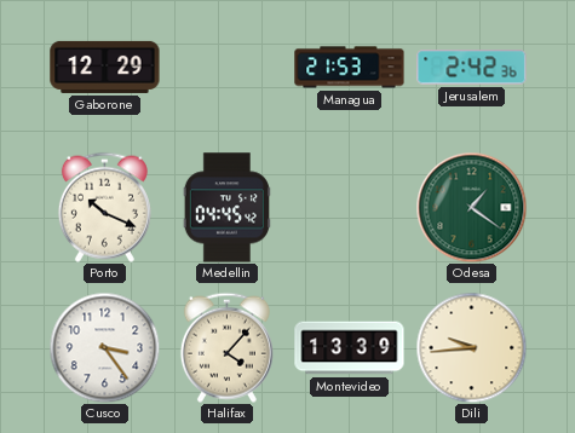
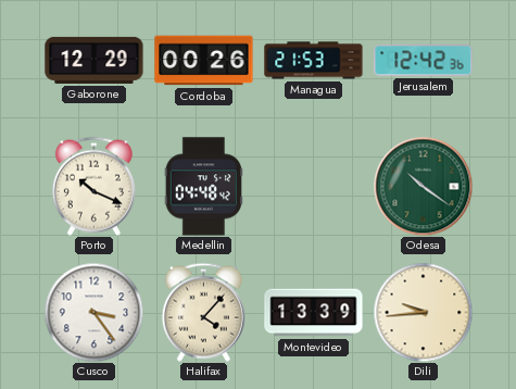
Cordoba: none -> 00:26 (204, 61)
Jerusalem: 2:42 -> 12:42 (424, 61)
Medellin: 04:45 -> 04:48 (203, 187)
Odesa: 1:21 -> 10:21 (423, 186)
